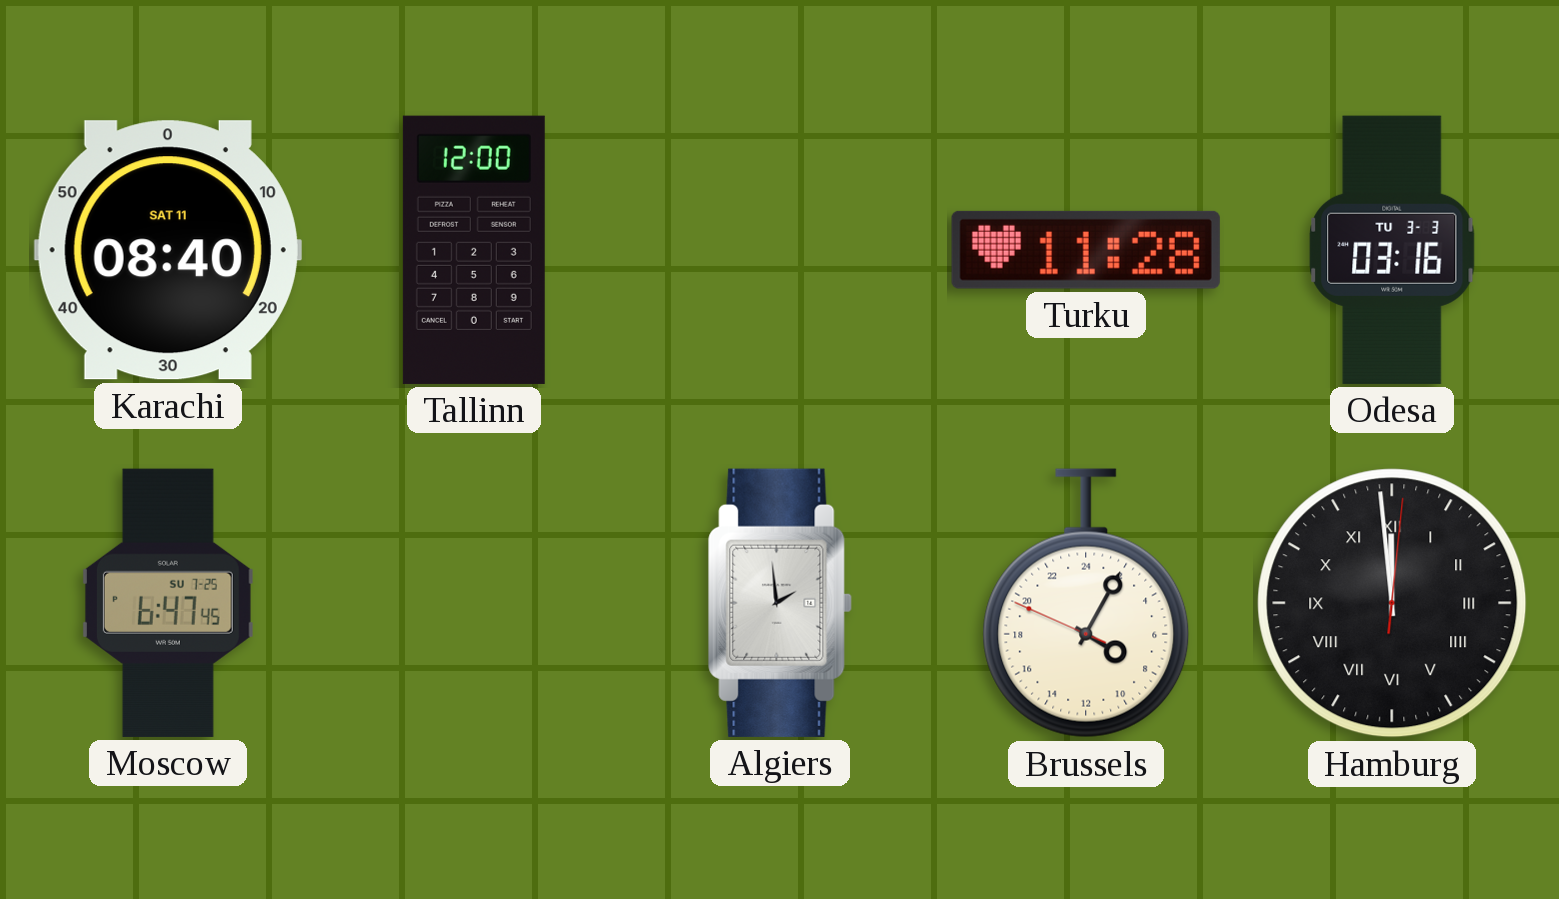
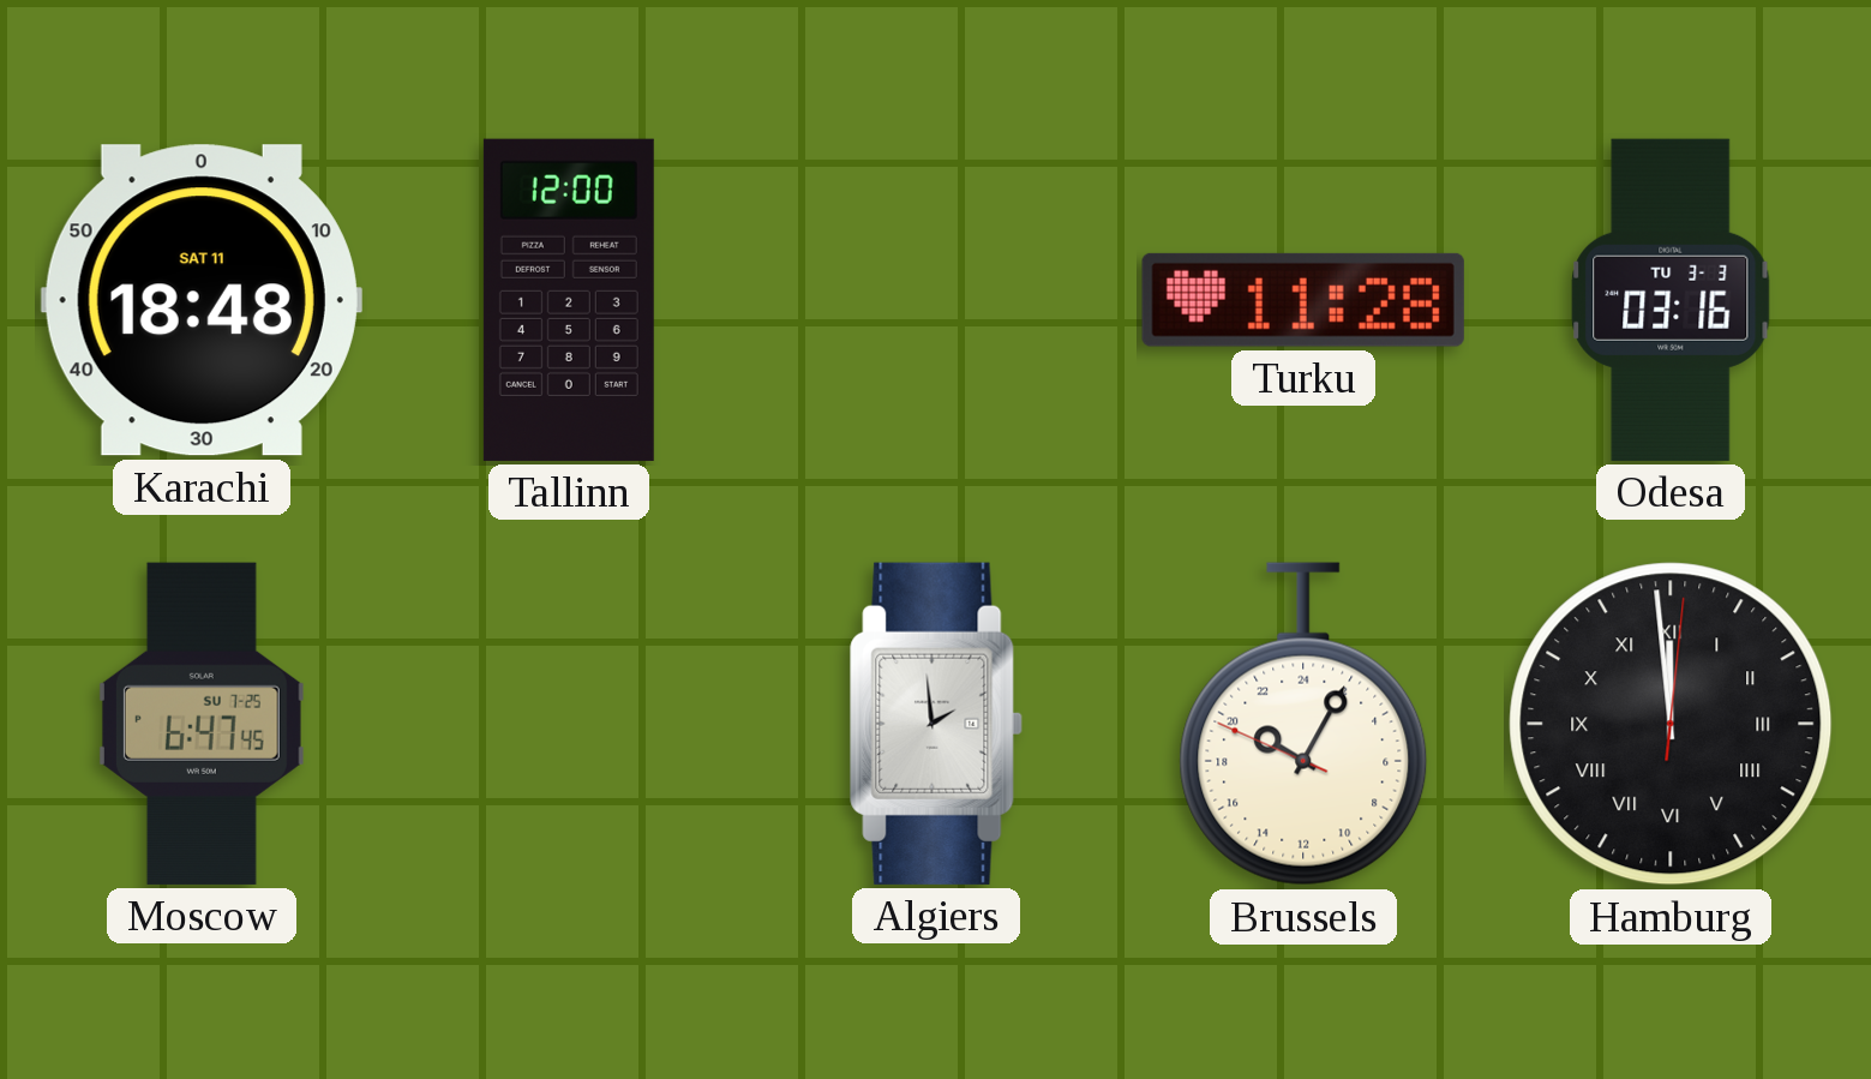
Karachi: 08:40 -> 18:48 (202, 300)
Brussels: 8:04 -> 20:04 (1303, 724)
